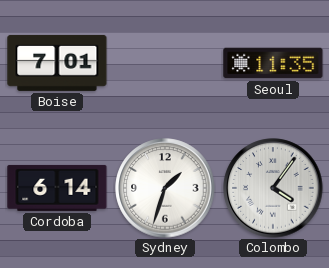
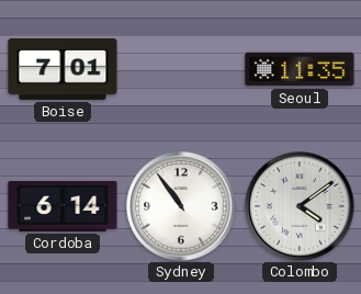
Sydney: 1:33 -> 10:54 (181, 206)
Colombo: 4:06 -> 4:09 (300, 206)
